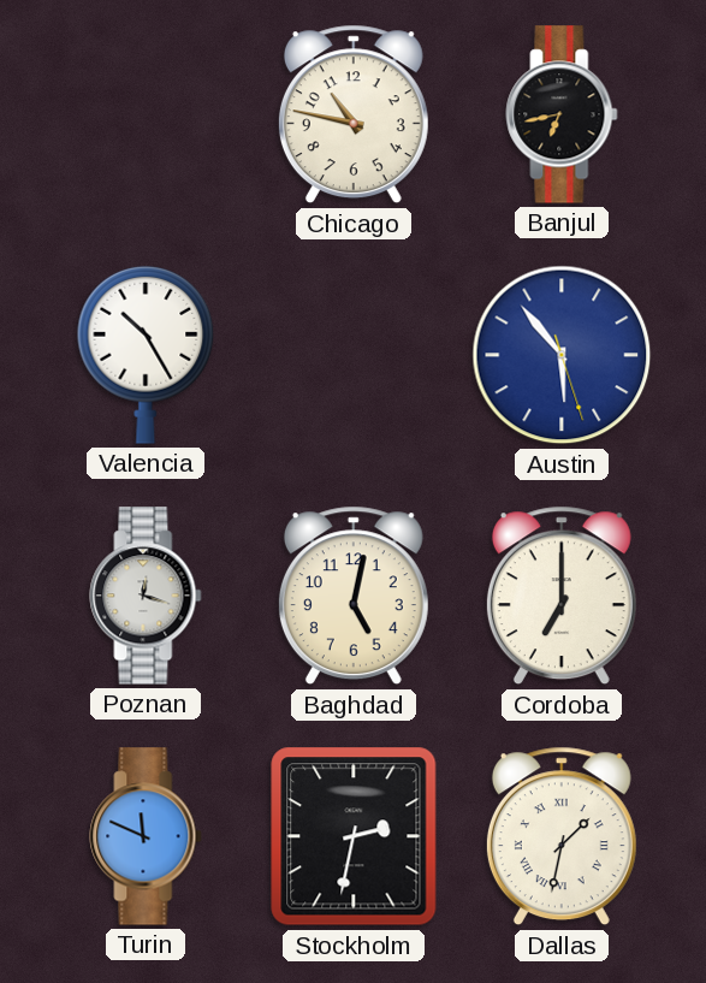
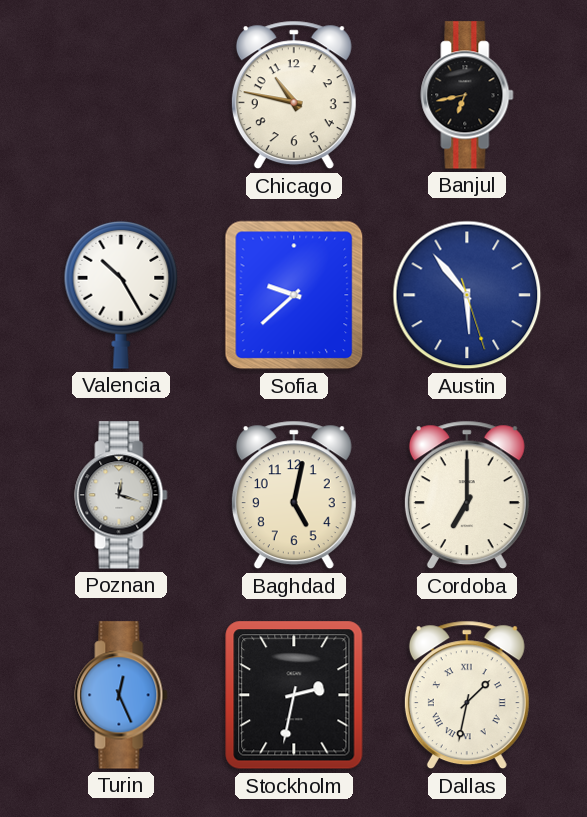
Sofia: none -> 9:38 (294, 295)
Turin: 11:49 -> 12:26 (121, 695)
